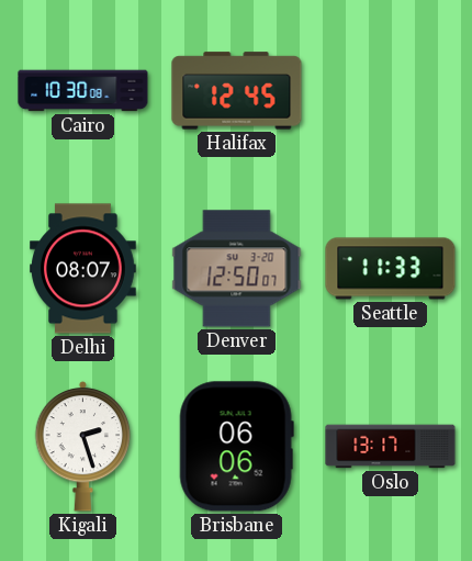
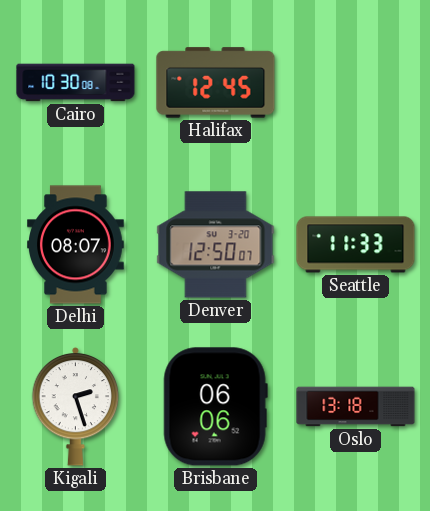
Oslo: 13:17 -> 13:18 (356, 407)
